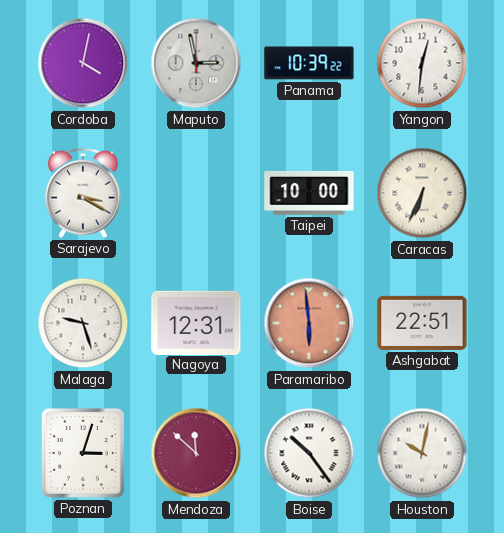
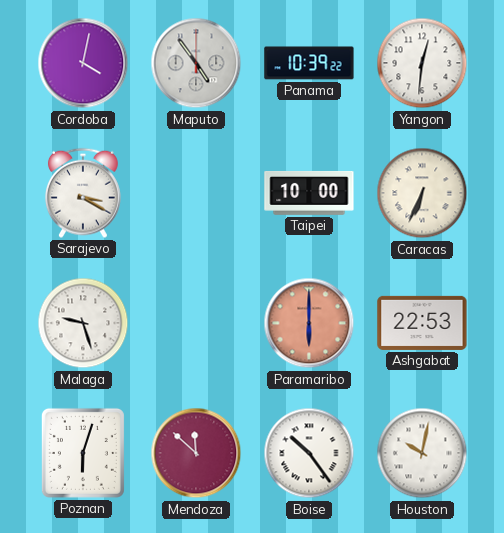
Maputo: 2:58 -> 4:54 (196, 63)
Nagoya: 12:31 -> none (196, 322)
Paramaribo: 5:59 -> 6:00 (309, 323)
Ashgabat: 22:51 -> 22:53 (422, 323)
Poznan: 3:03 -> 6:03 (83, 453)
